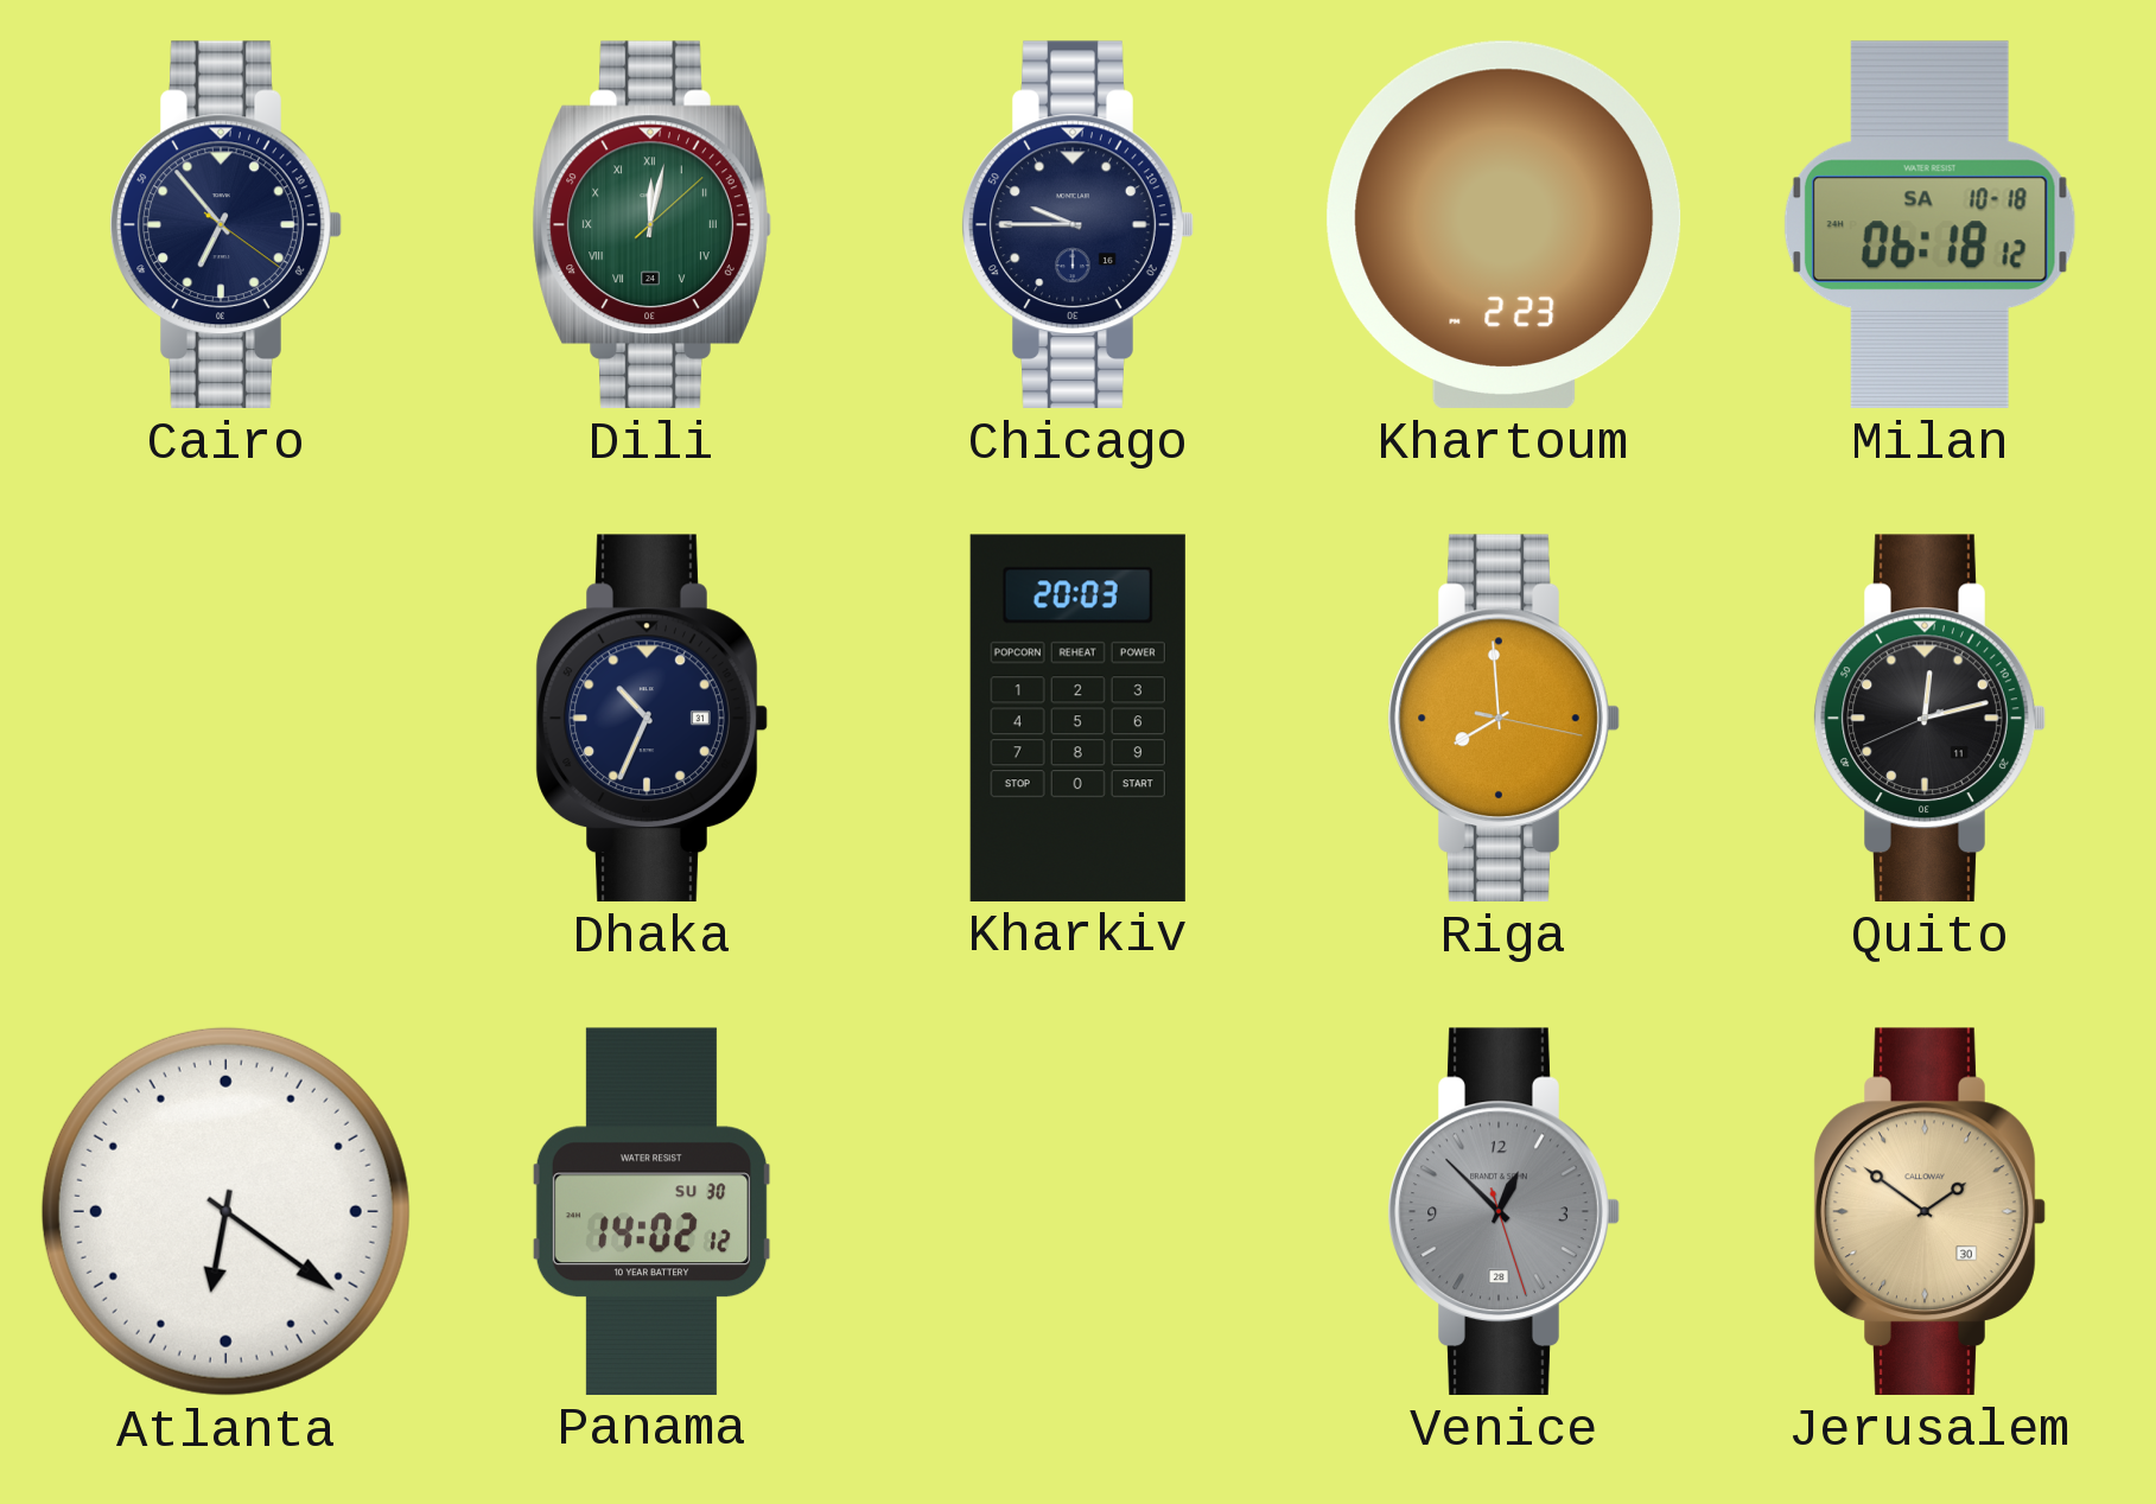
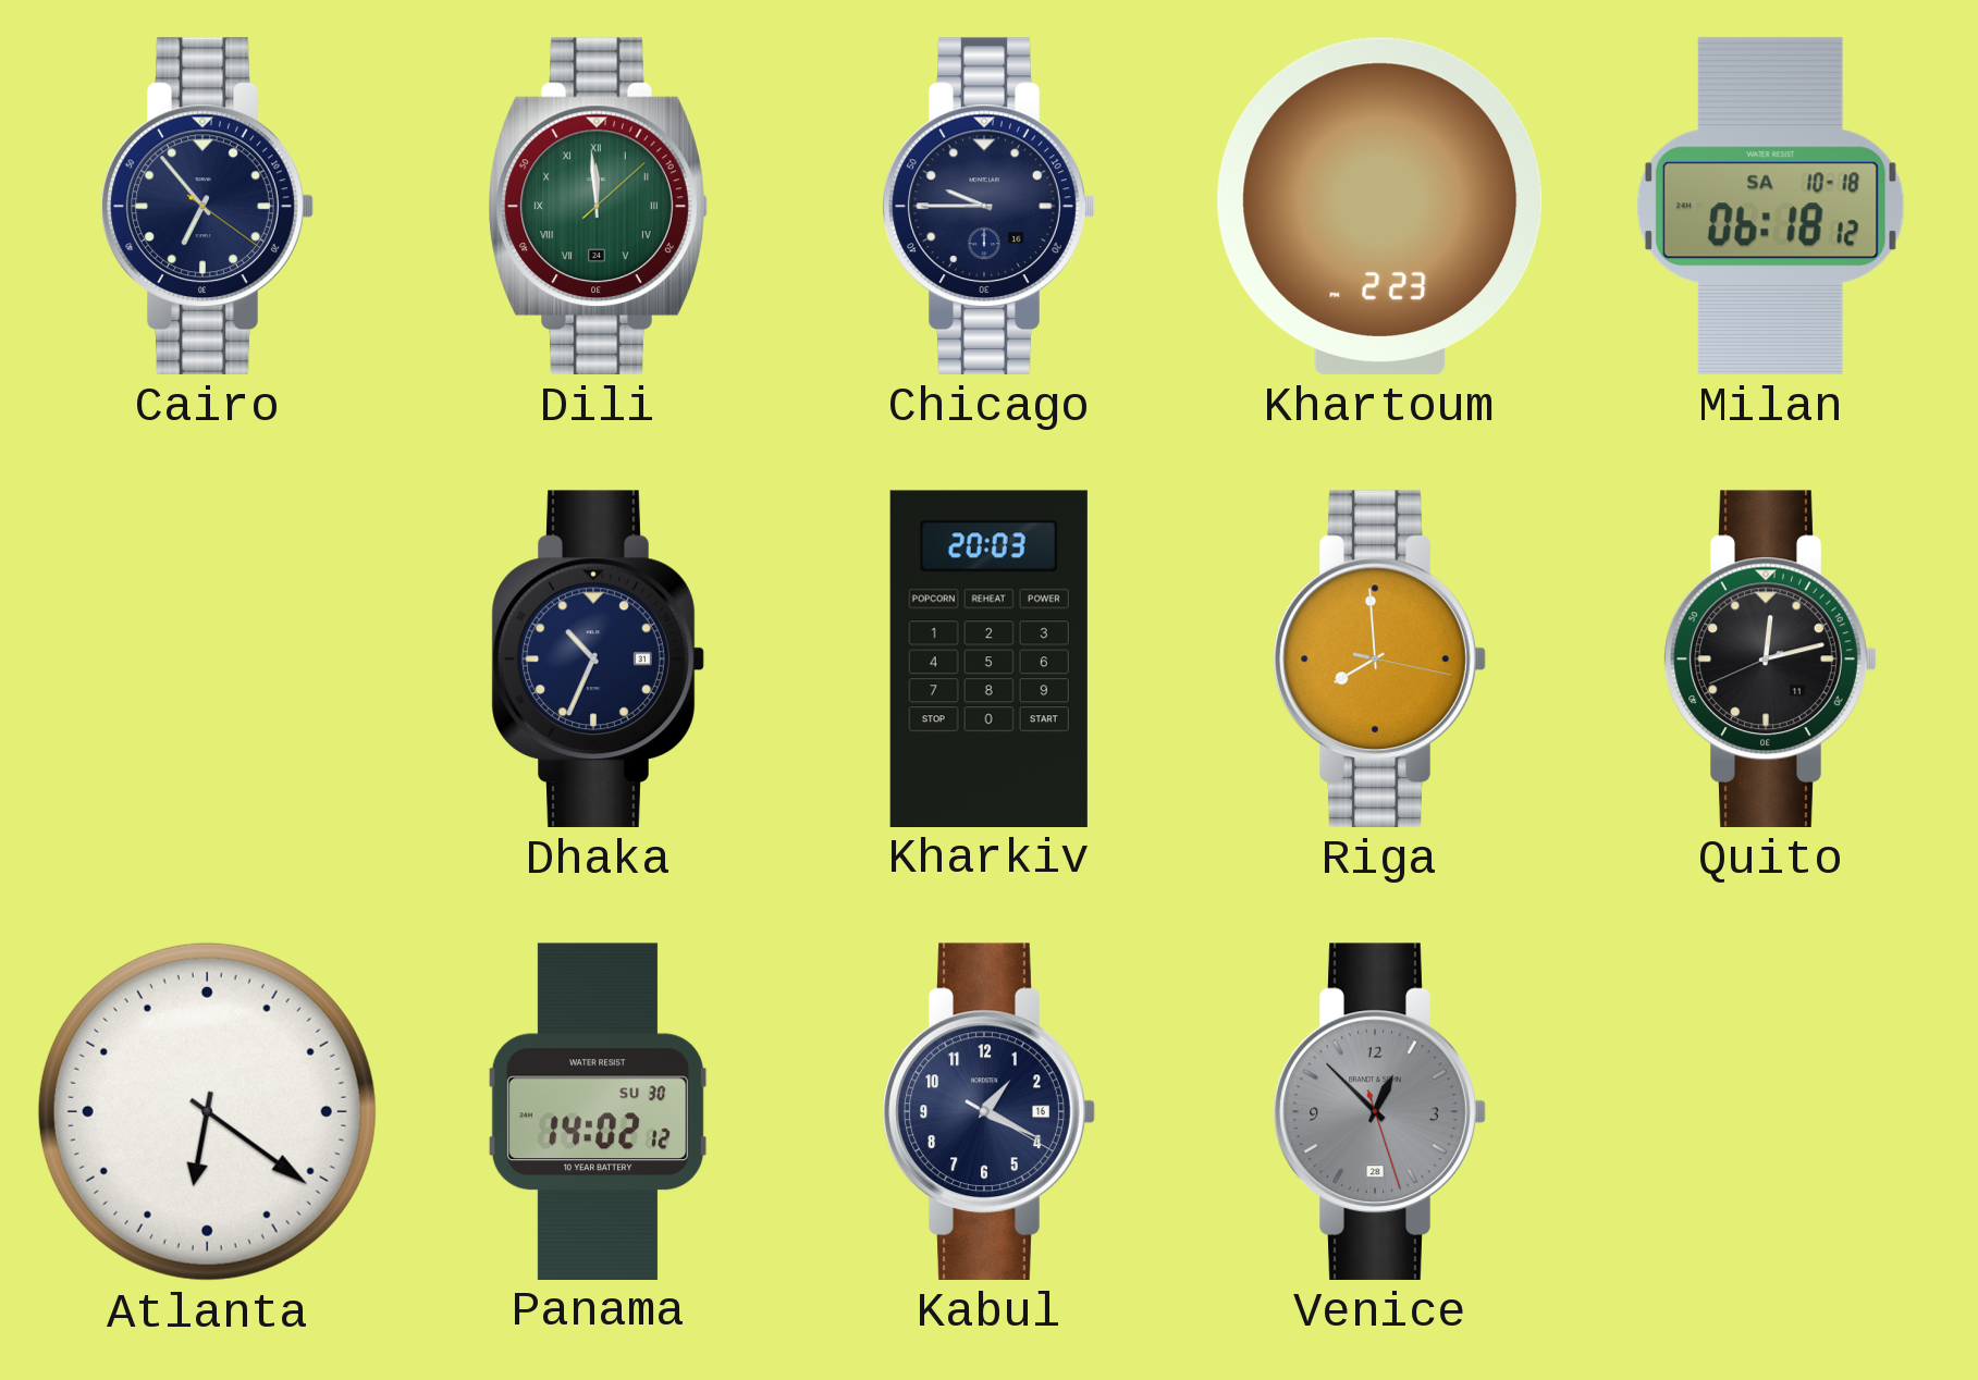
Dili: 12:02 -> 11:59 (598, 206)
Kabul: none -> 1:19 (988, 1111)
Jerusalem: 1:51 -> none (1929, 1211)
